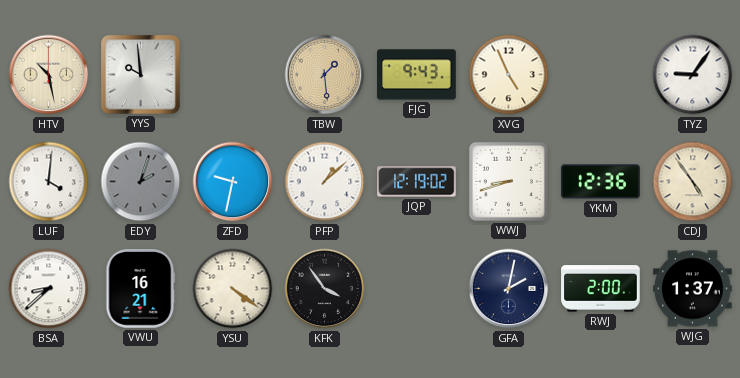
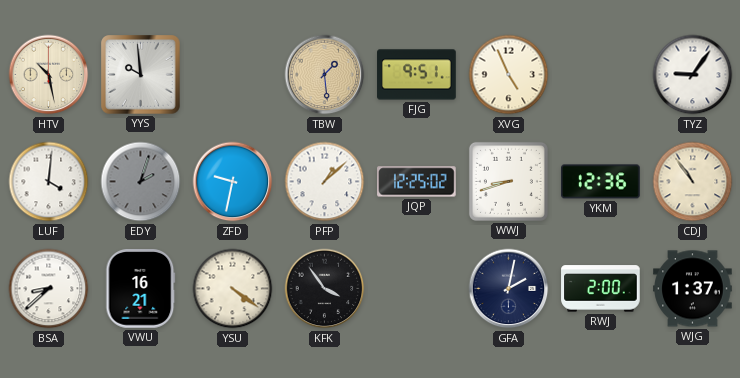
FJG: 9:43 -> 9:51 (417, 75)
JQP: 12:19 -> 12:25 (417, 182)
CDJ: 4:54 -> 10:54 (693, 182)
